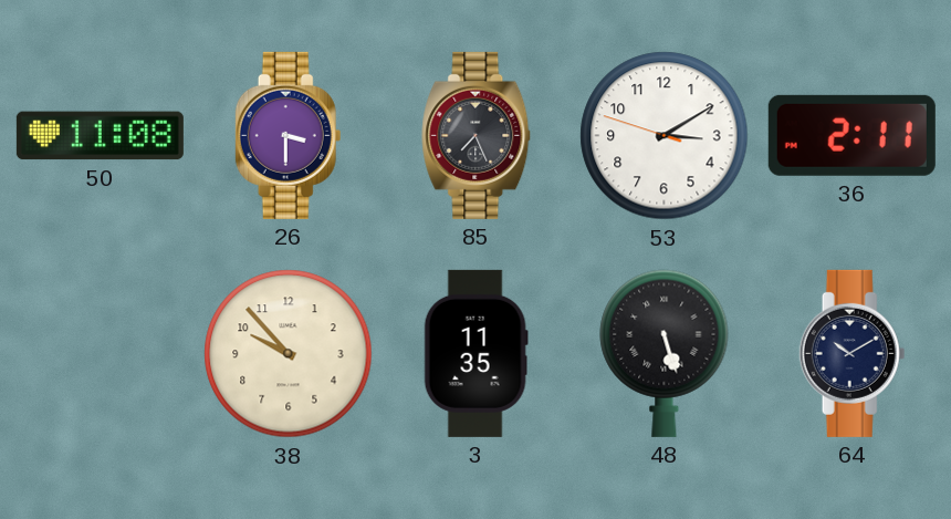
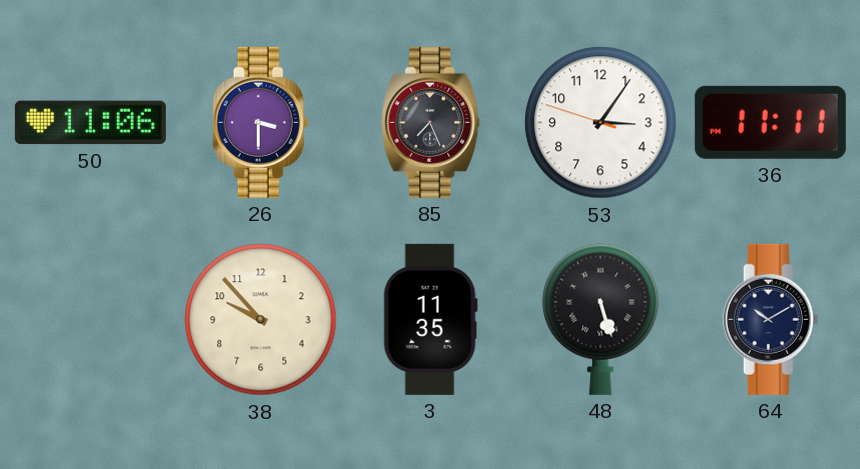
50: 11:08 -> 11:06 (90, 123)
53: 3:09 -> 3:05 (601, 123)
36: 2:11 -> 11:11 (770, 122)
